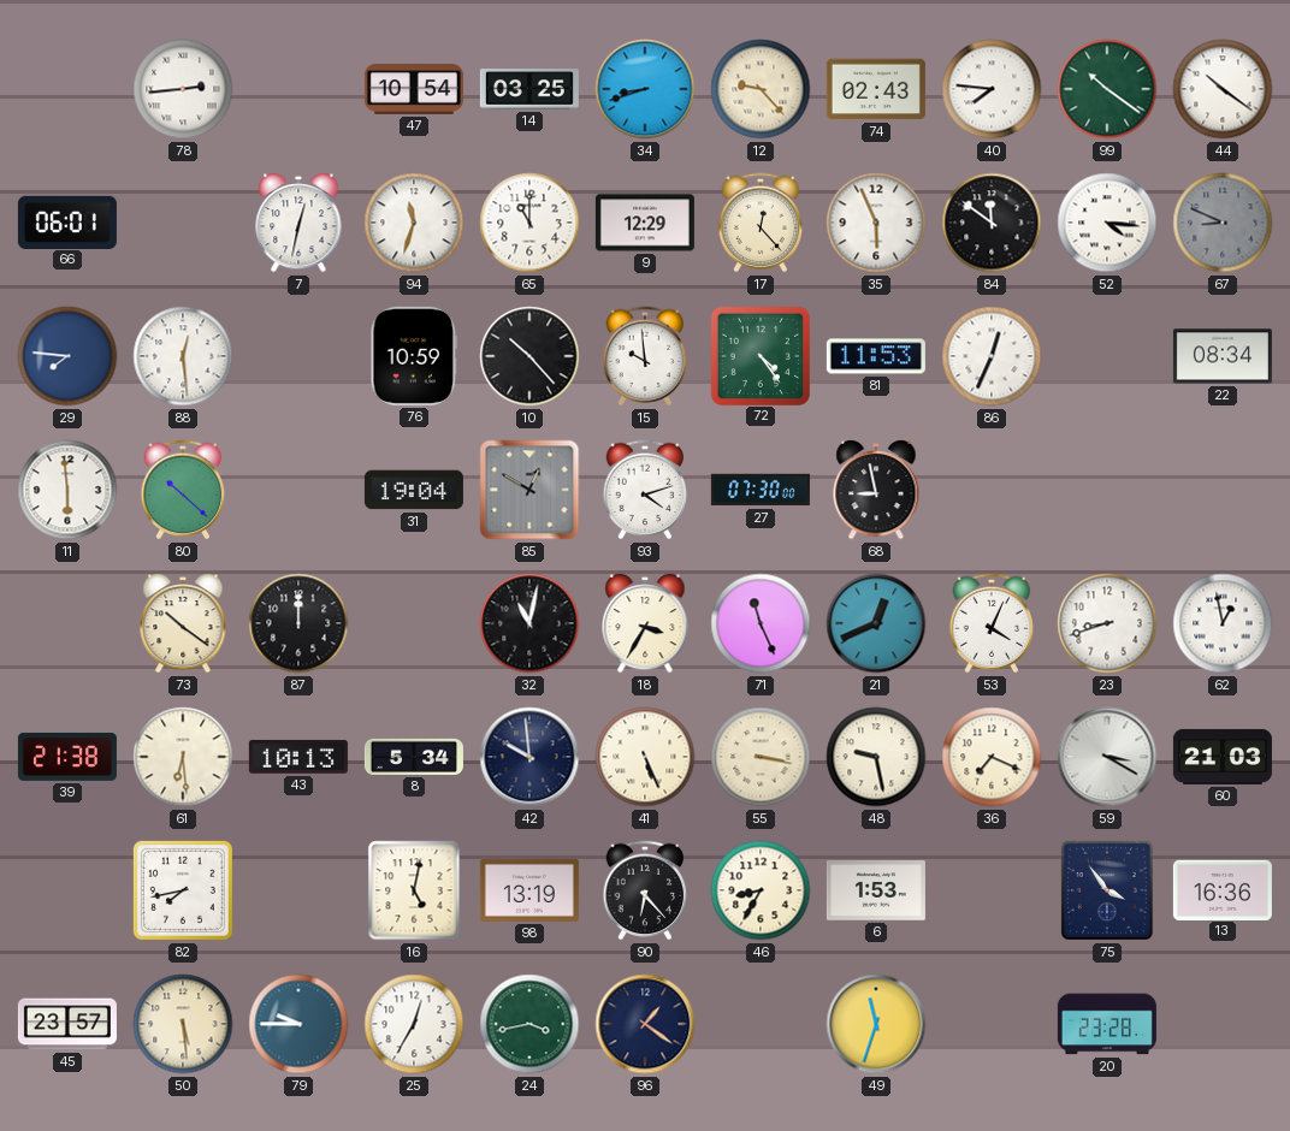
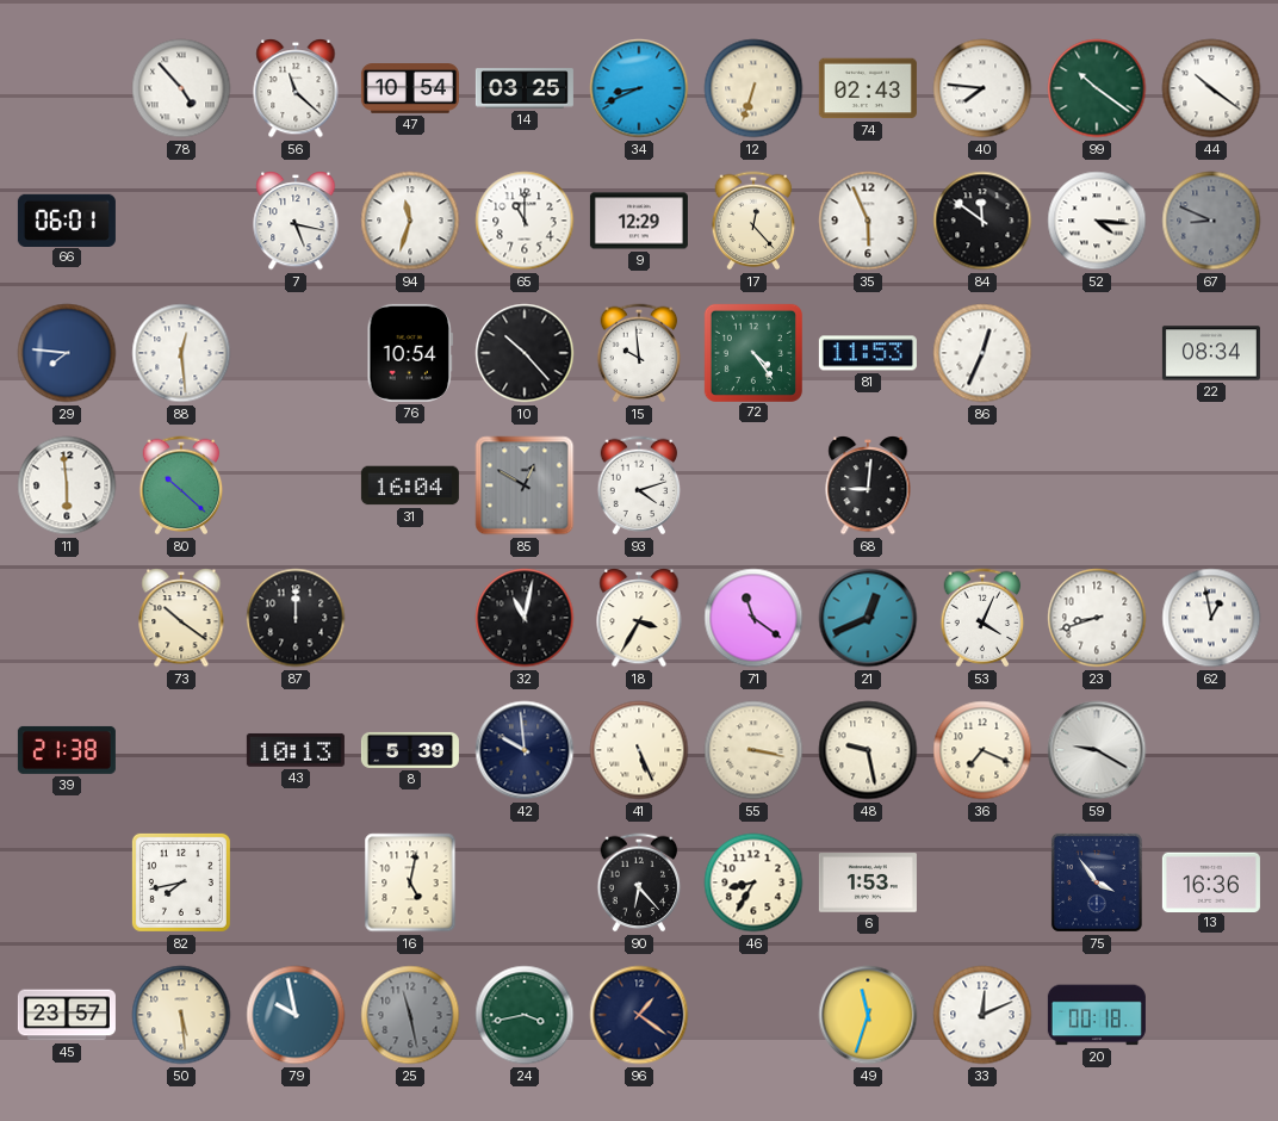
78: 2:44 -> 4:53 (181, 88)
56: none -> 11:22 (296, 89)
34: 8:42 -> 8:41 (639, 88)
12: 9:23 -> 6:33 (753, 88)
7: 12:32 -> 5:17 (296, 222)
76: 10:59 -> 10:54 (410, 353)
31: 19:04 -> 16:04 (410, 485)
27: 07:30 -> none (761, 490)
68: 8:58 -> 9:01 (868, 487)
71: 11:26 -> 11:21 (753, 618)
61: 6:29 -> none (183, 757)
8: 5:34 -> 5:39 (410, 750)
59: 3:20 -> 9:20 (1097, 750)
60: 21:03 -> none (1223, 757)
98: 13:19 -> none (529, 890)
79: 9:45 -> 9:58 (296, 1015)
25: 12:35 -> 11:28 (410, 1015)
25 dial: white -> grey (410, 1015)
33: none -> 12:11 (982, 1015)
20: 23:28 -> 00:18 (1097, 1015)
